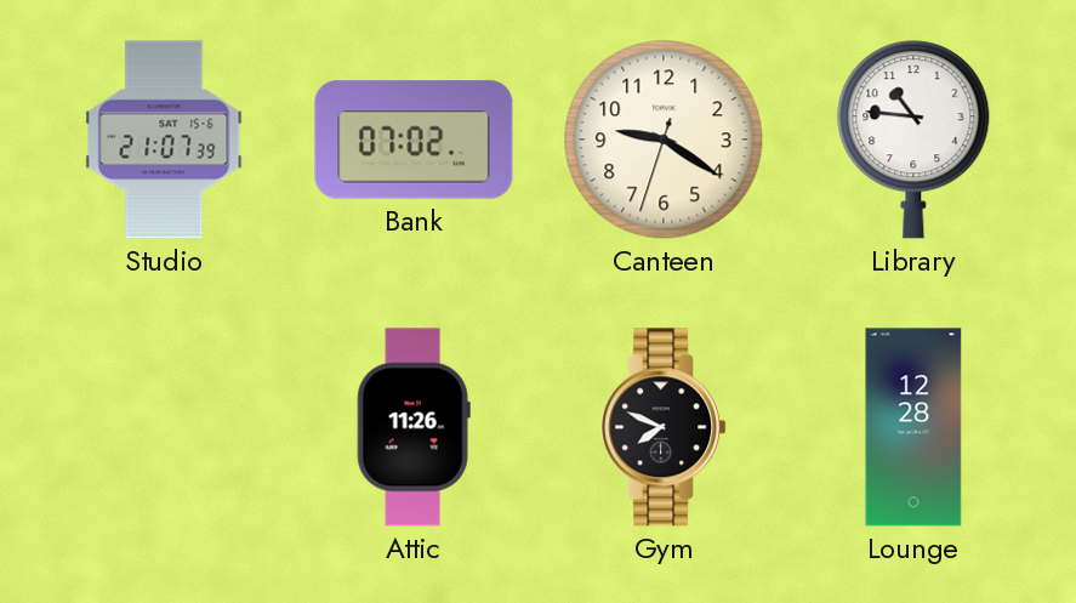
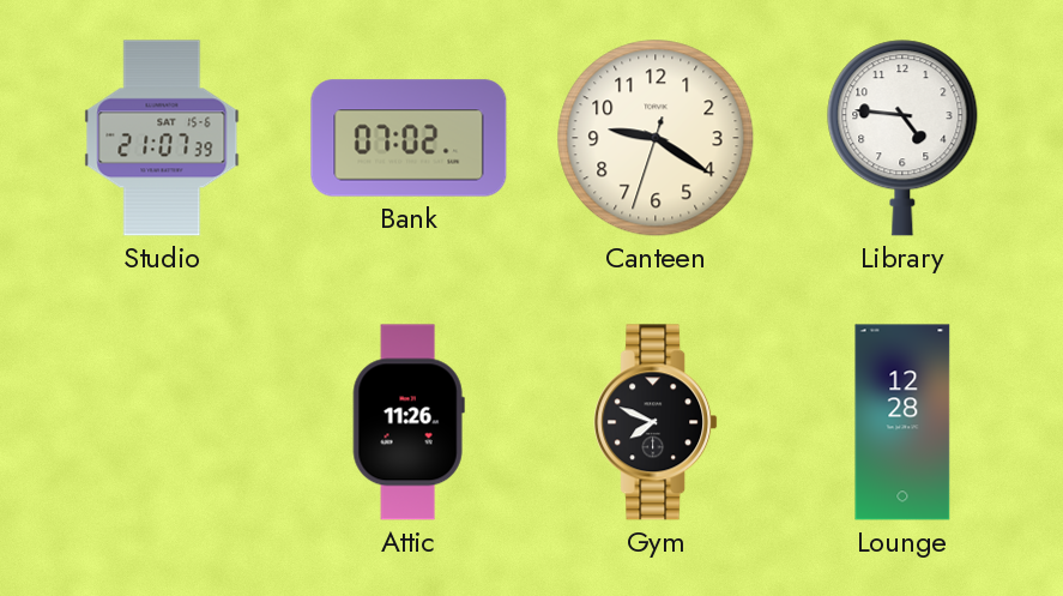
Library: 10:46 -> 4:46 (902, 138)
